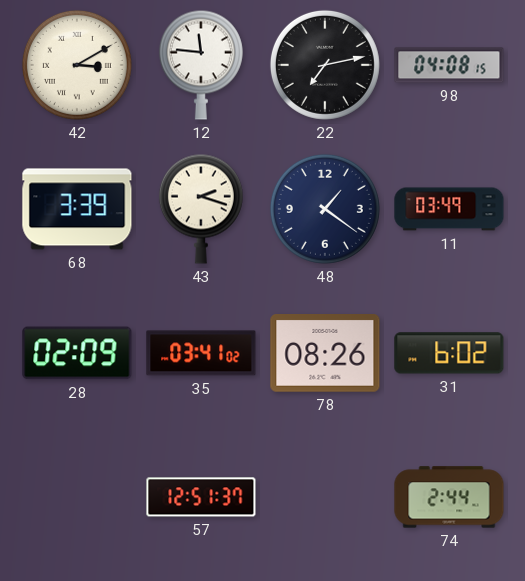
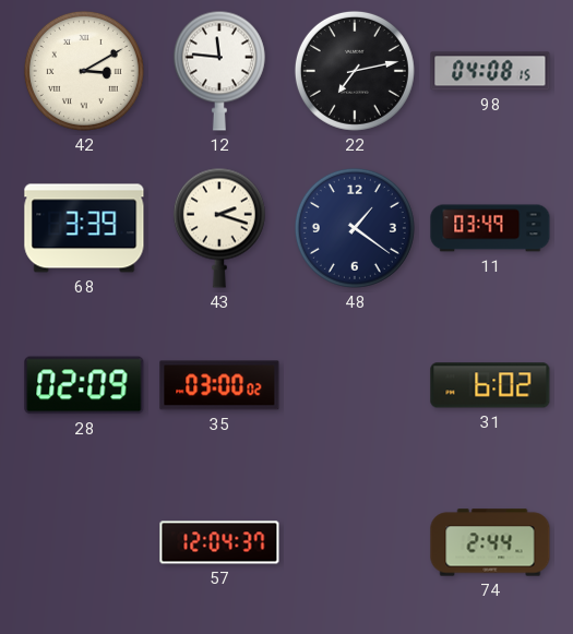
35: 03:41 -> 03:00 (219, 385)
78: 08:26 -> none (325, 354)
57: 12:51 -> 12:04 (219, 542)
